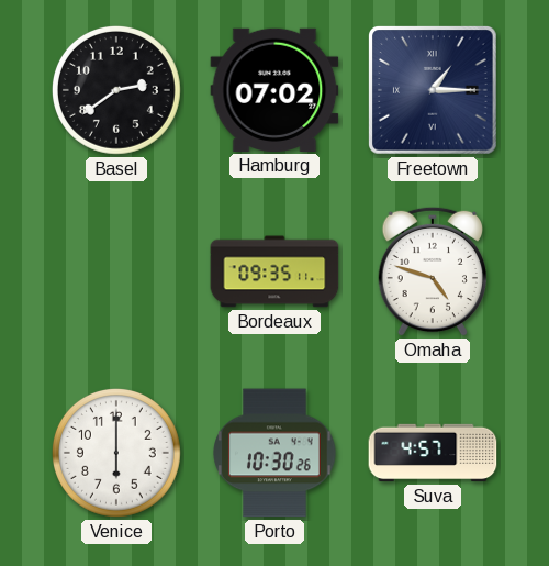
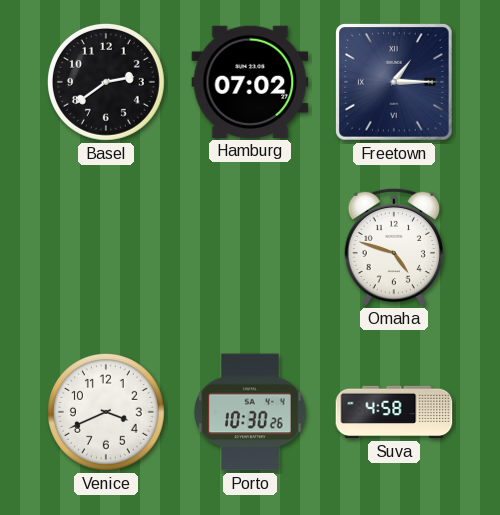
Bordeaux: 09:35 -> none (274, 271)
Venice: 6:00 -> 3:41 (106, 412)
Suva: 4:57 -> 4:58 (394, 412)
